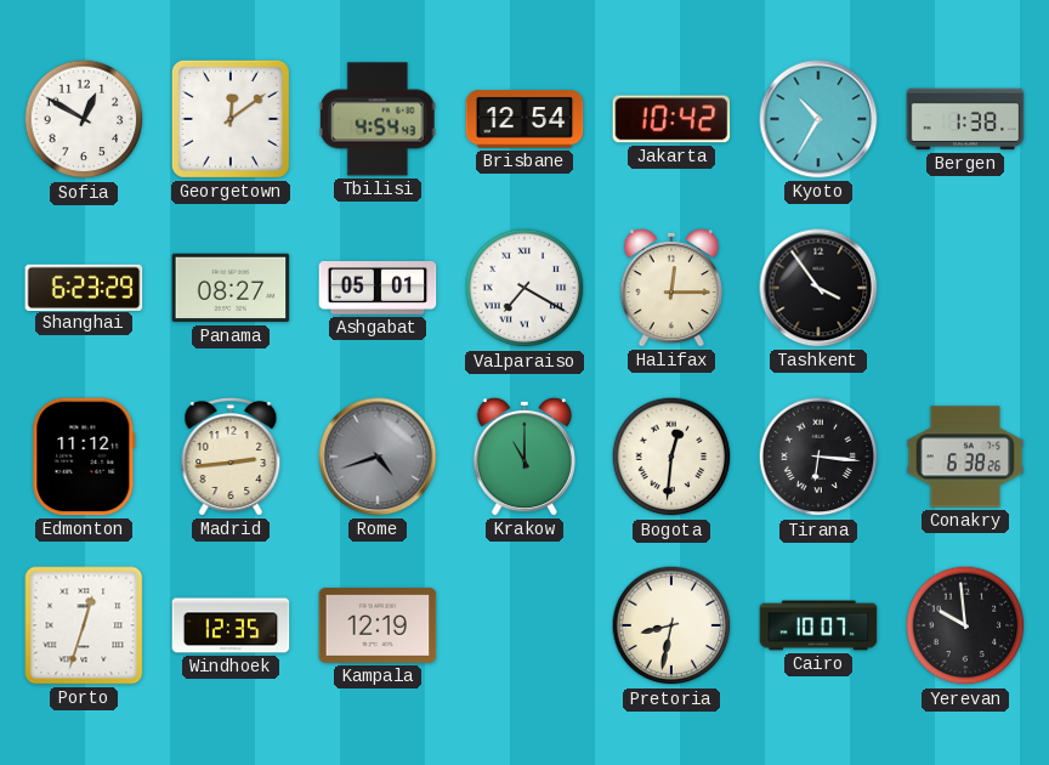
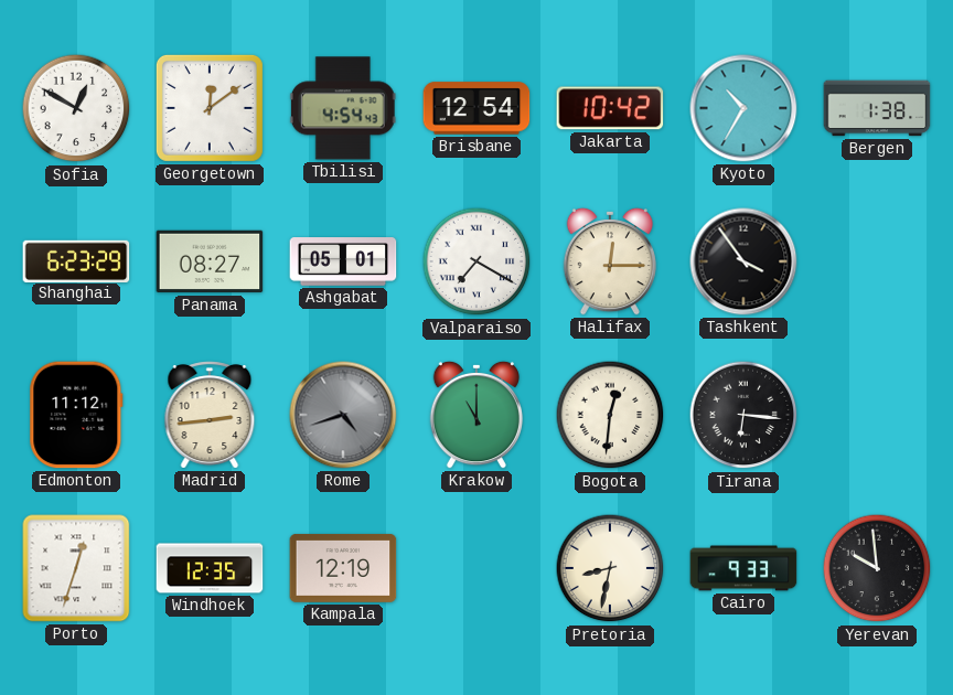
Conakry: 6:38 -> none (965, 457)
Cairo: 10:07 -> 9:33 (743, 568)
